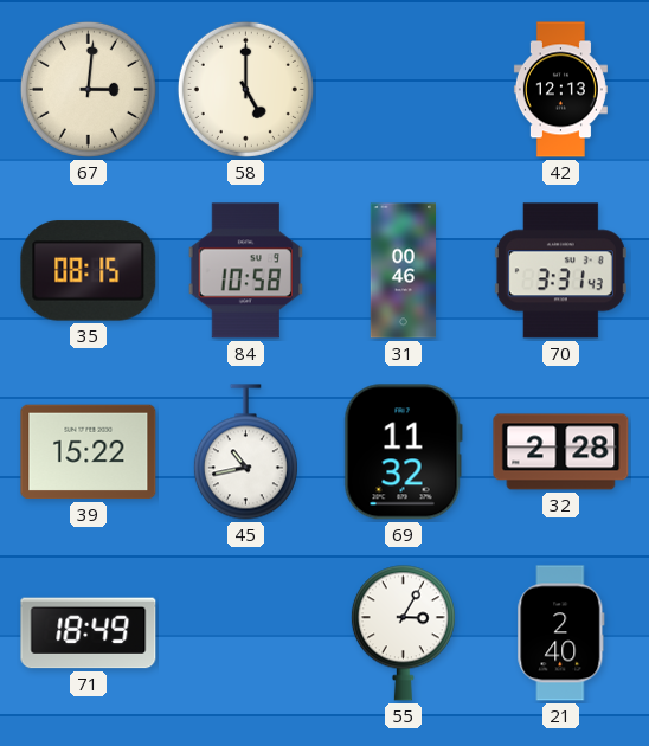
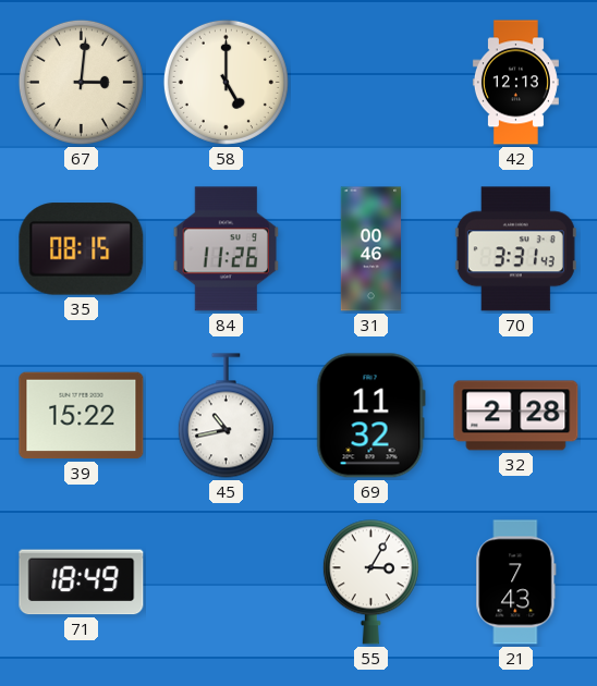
84: 10:58 -> 11:26 (227, 249)
21: 2:40 -> 7:43 (516, 583)
